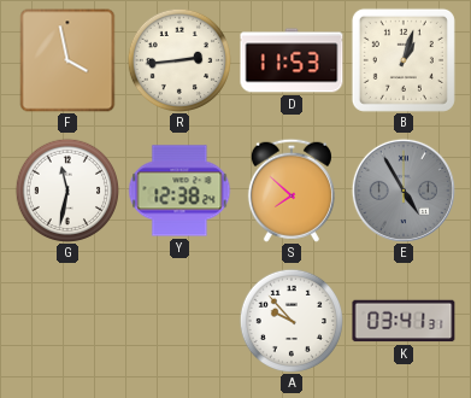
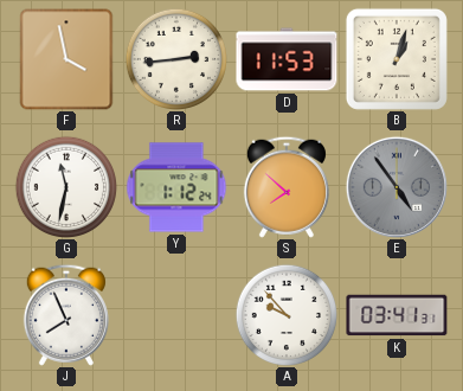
Y: 12:38 -> 1:12 (176, 187)
E: 4:55 -> 4:54 (397, 187)
J: none -> 7:56 (66, 315)
